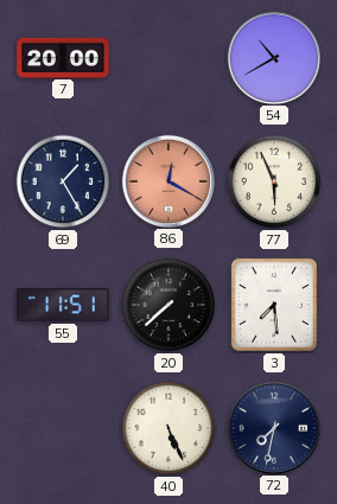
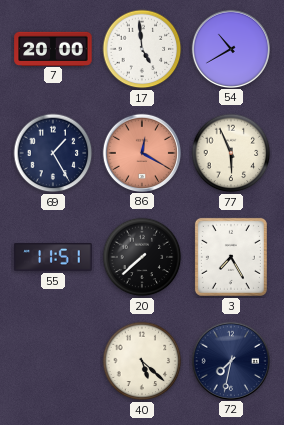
17: none -> 4:59 (142, 49)
3: 7:29 -> 7:25 (231, 257)
40: 5:26 -> 5:22 (142, 361)
